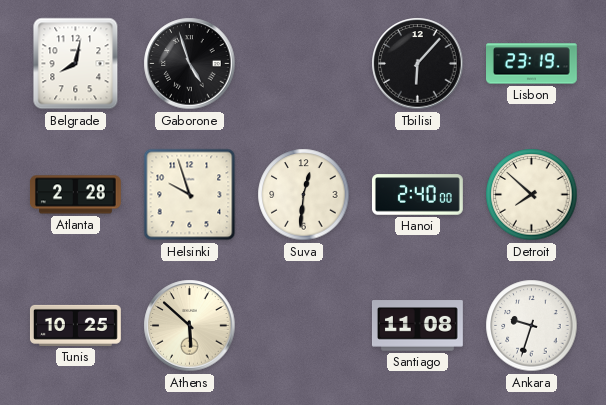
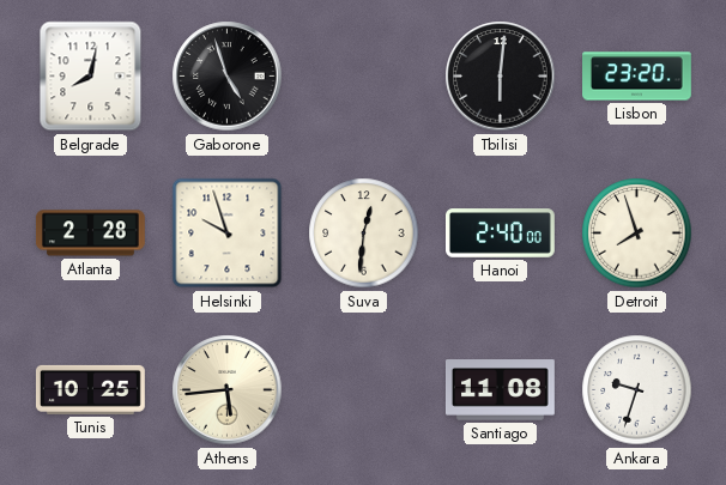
Tbilisi: 6:07 -> 6:01 (501, 77)
Lisbon: 23:19 -> 23:20 (637, 77)
Detroit: 7:52 -> 7:57 (637, 234)
Athens: 5:52 -> 5:44 (228, 390)
